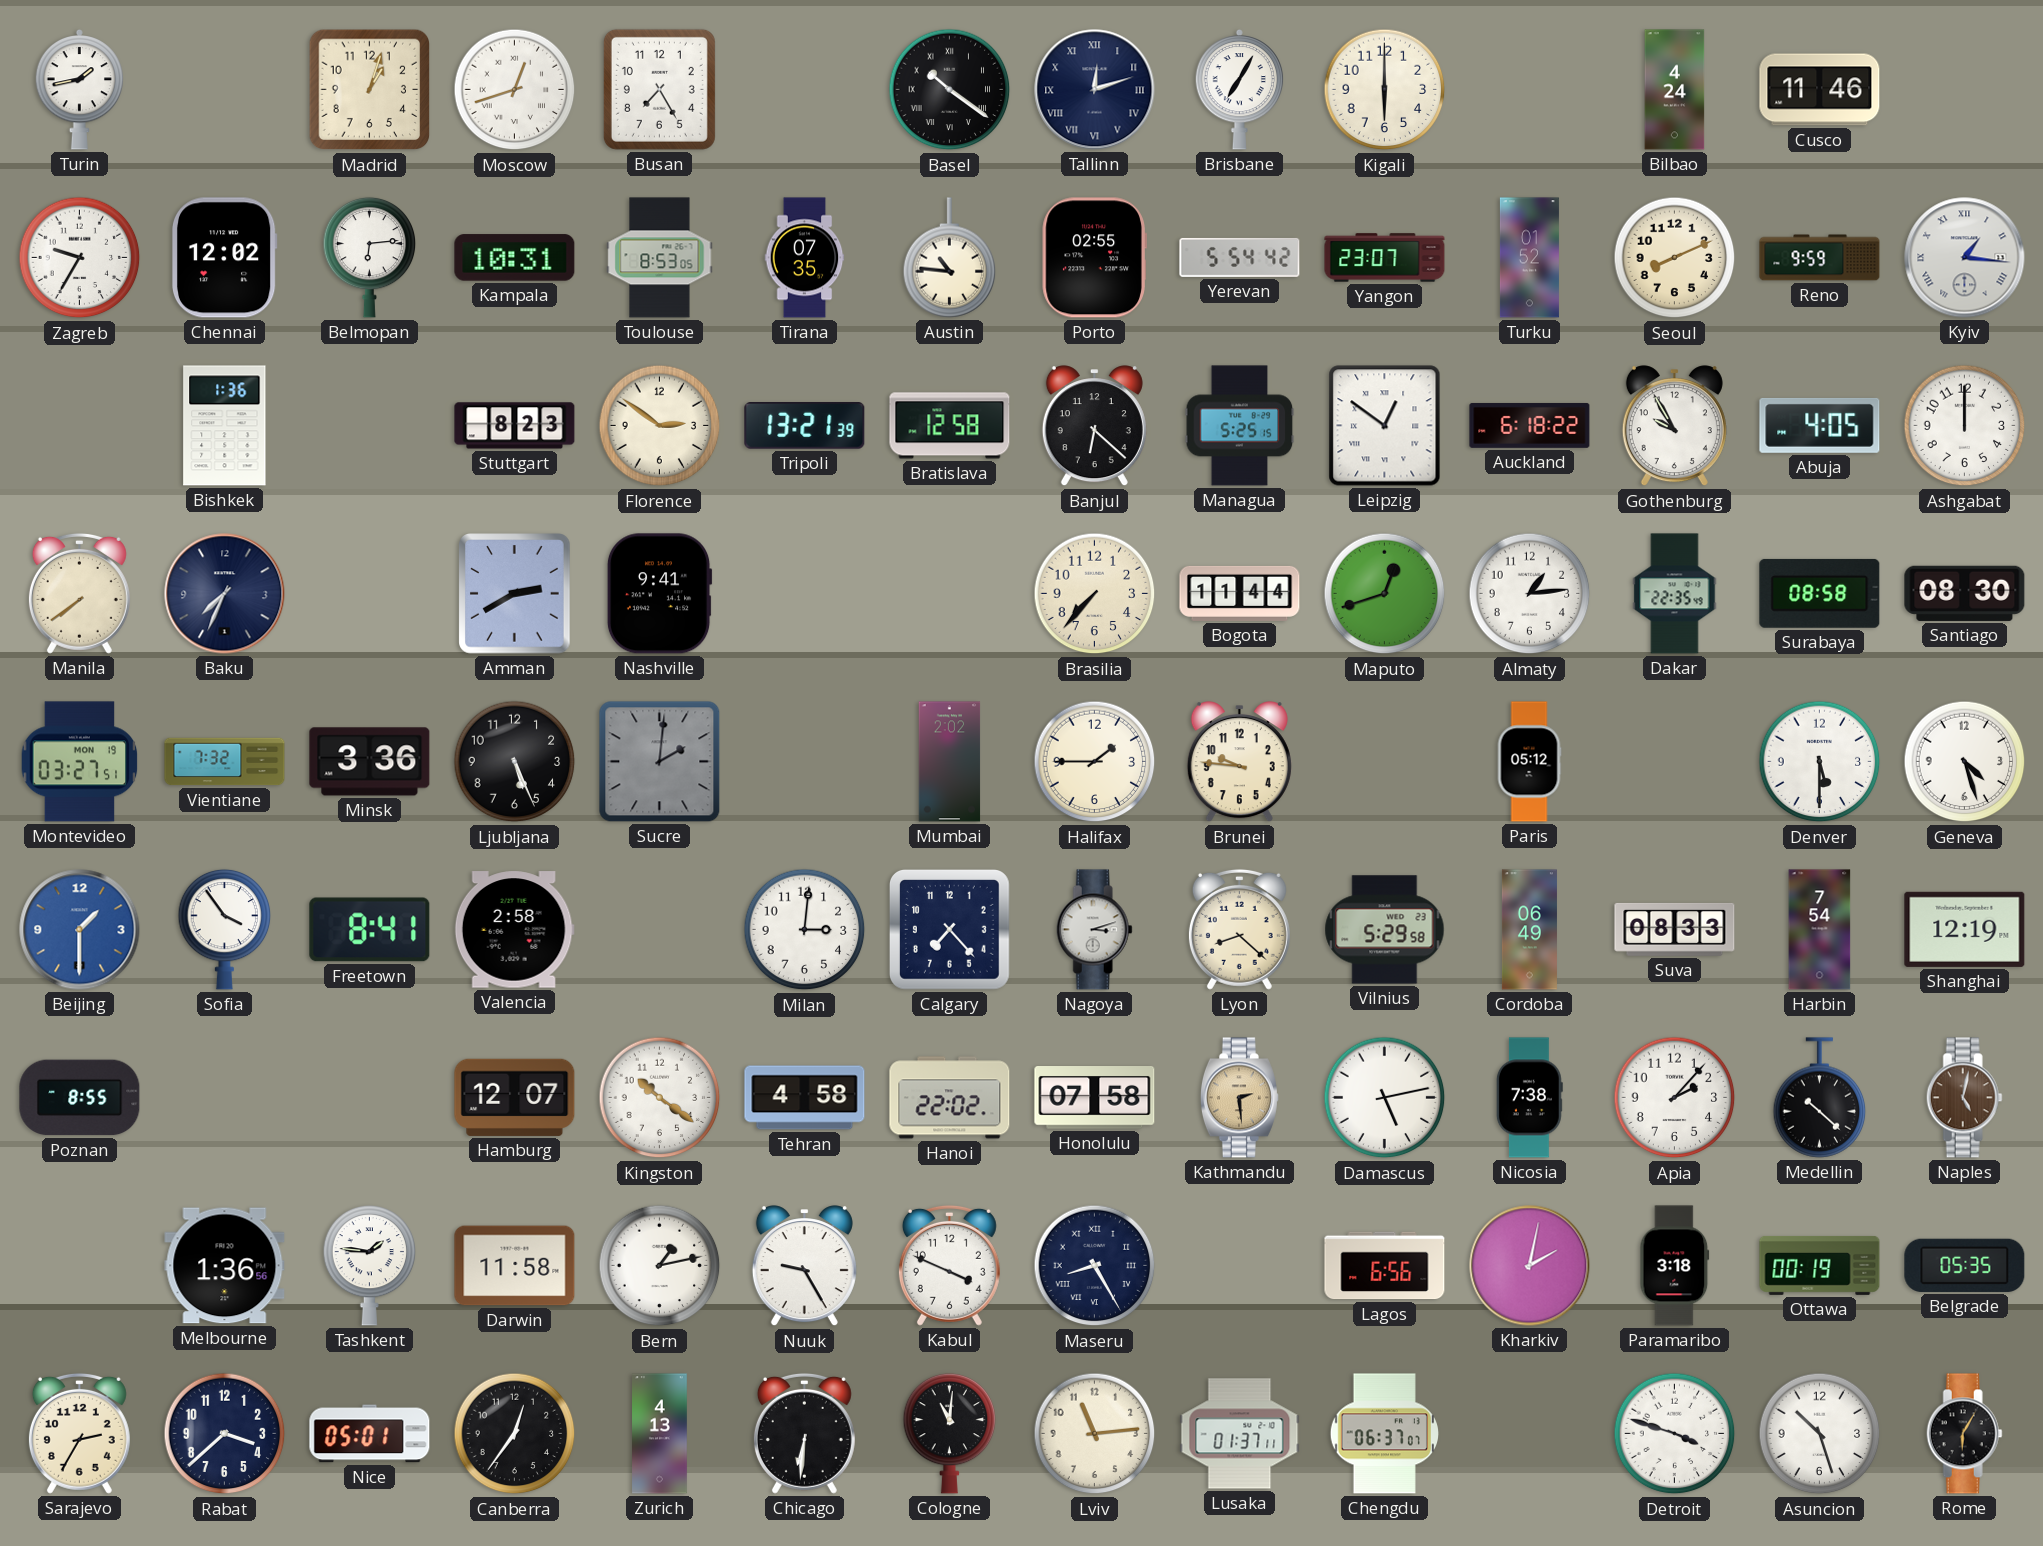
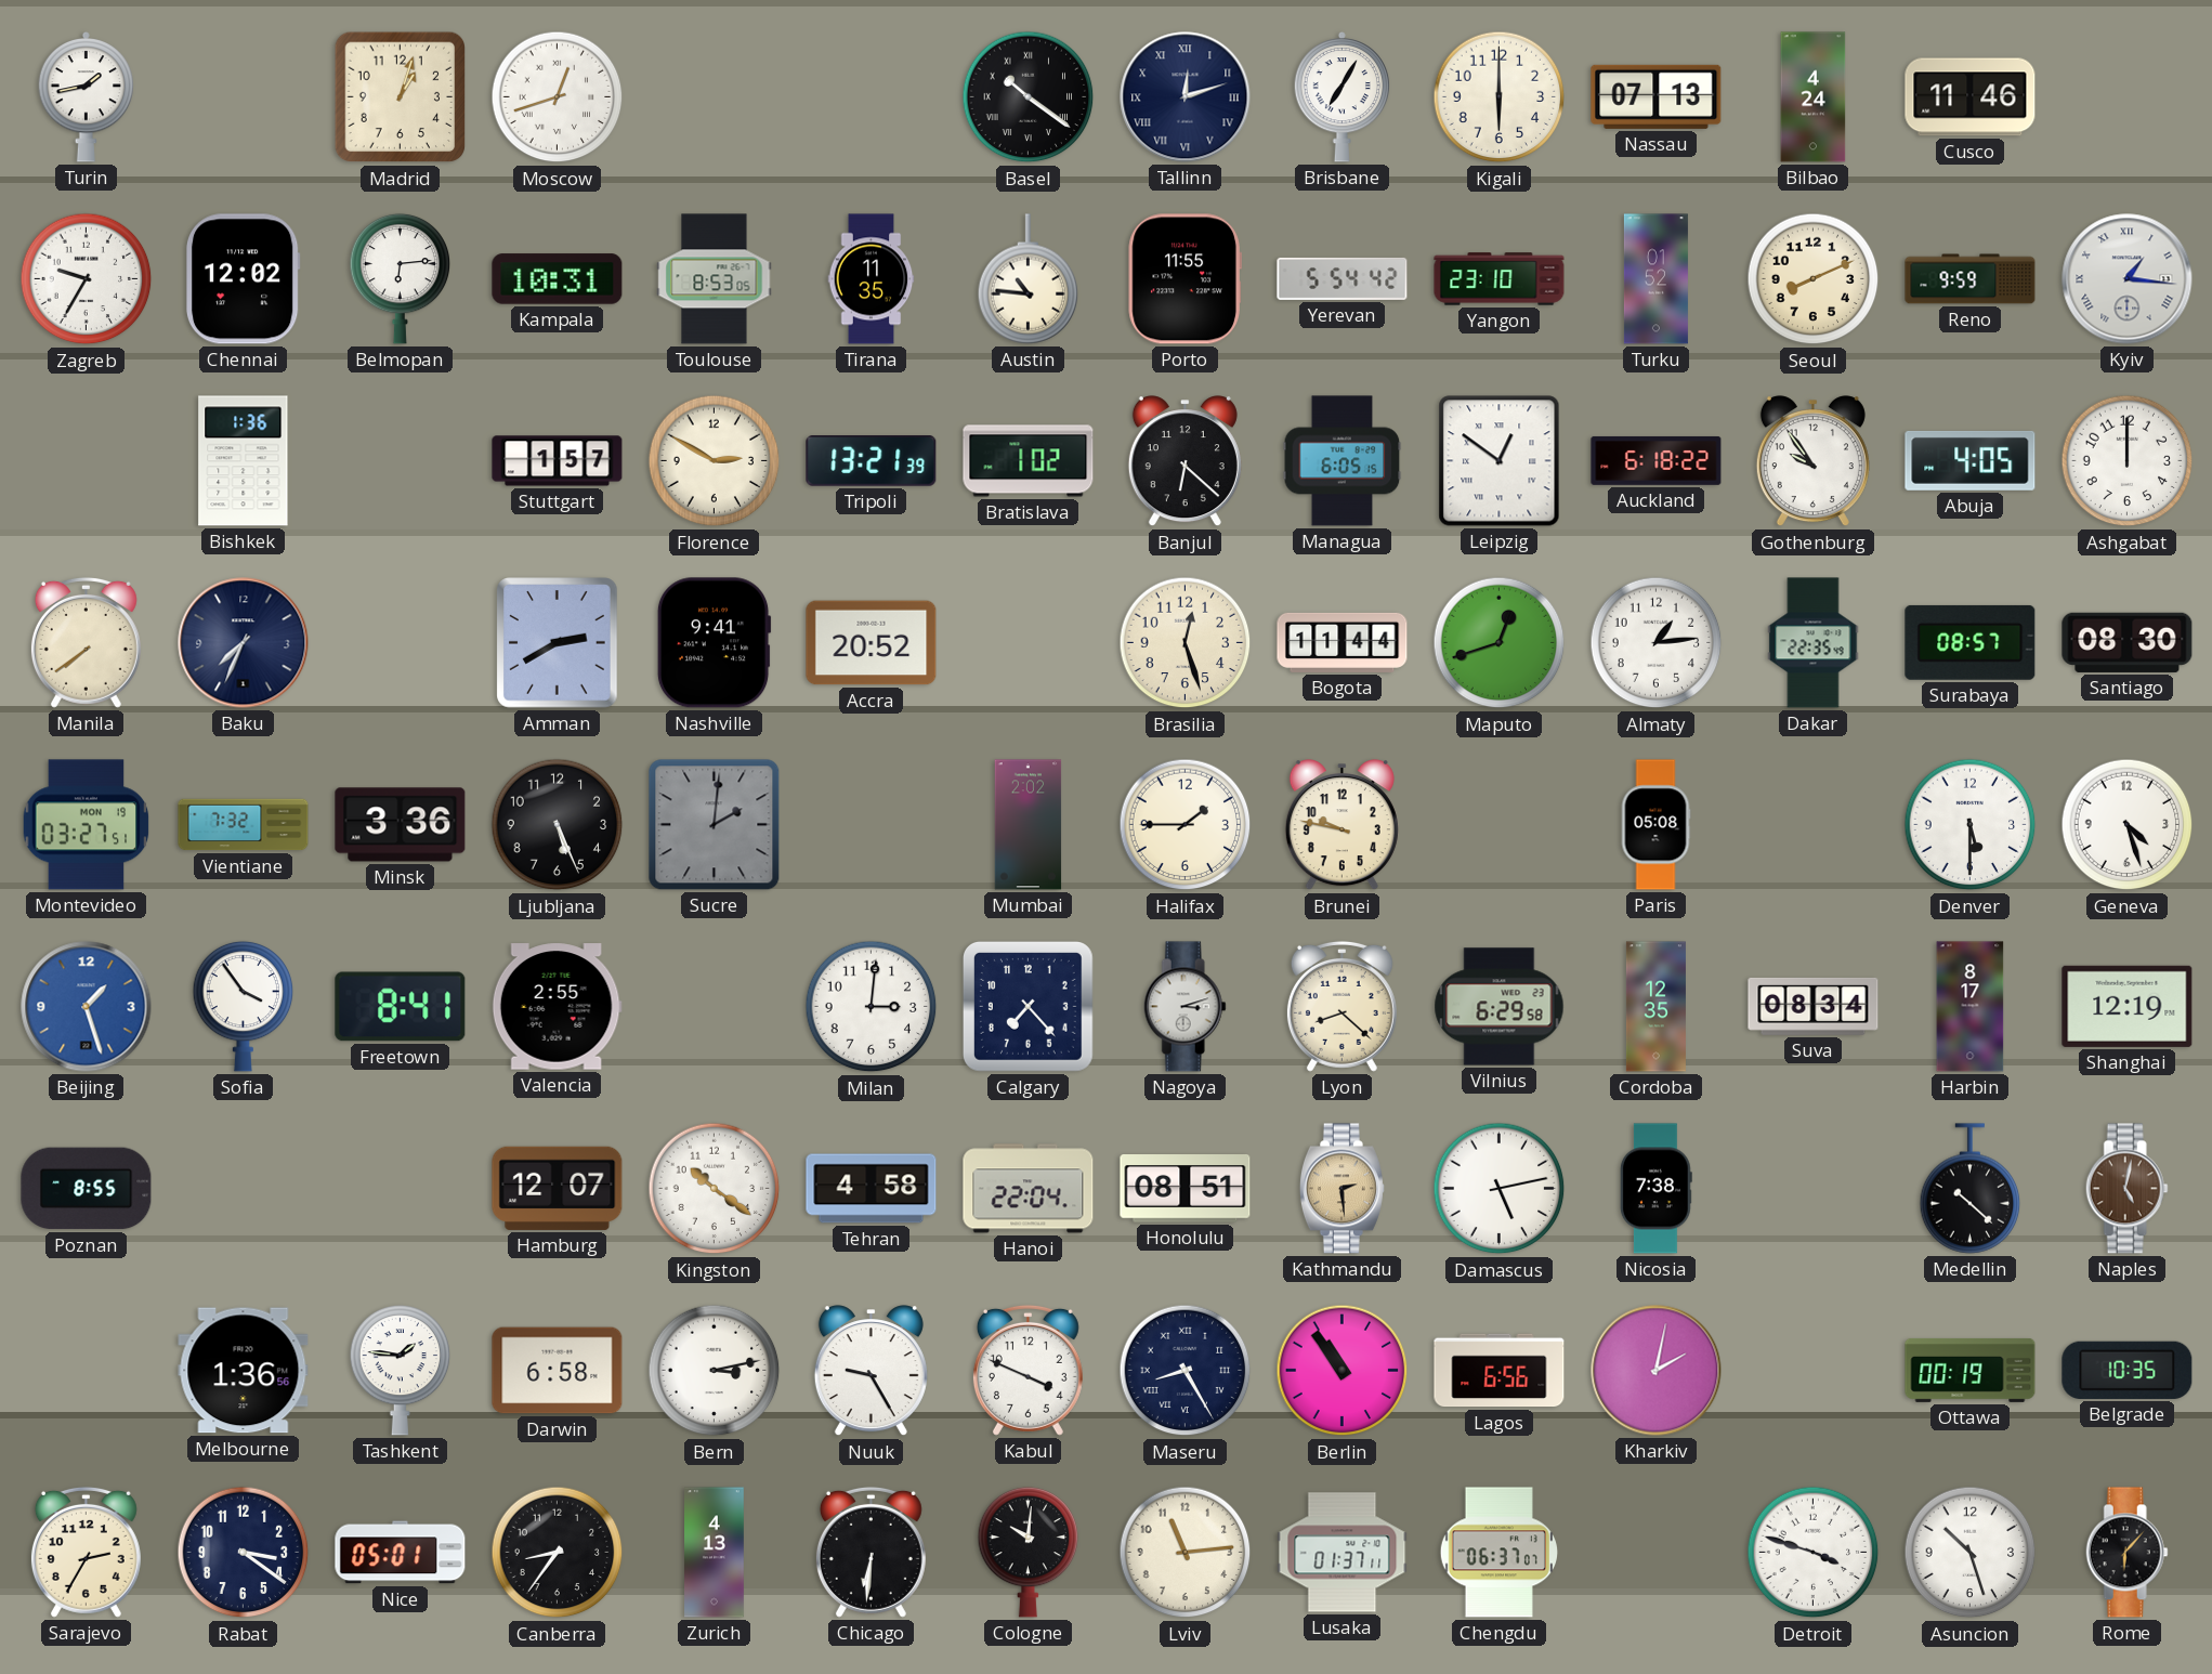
Busan: 7:25 -> none (659, 89)
Nassau: none -> 07:13 (1657, 96)
Tirana: 07:35 -> 11:35 (872, 279)
Porto: 02:55 -> 11:55 (1184, 279)
Yangon: 23:07 -> 23:10 (1500, 279)
Stuttgart: 8:23 -> 1:57 (558, 461)
Florence: 2:51 -> 2:50 (715, 461)
Bratislava: 12:58 -> 1:02 (1029, 461)
Managua: 5:25 -> 6:05 (1343, 461)
Gothenburg: 9:55 -> 9:54 (1812, 461)
Accra: none -> 20:52 (872, 643)
Brasilia: 7:37 -> 12:27 (1186, 643)
Surabaya: 08:58 -> 08:57 (1971, 642)
Brunei: 9:46 -> 9:47 (1341, 825)
Paris: 05:12 -> 05:08 (1655, 825)
Beijing: 1:30 -> 1:27 (87, 1007)
Valencia: 2:58 -> 2:55 (557, 1007)
Vilnius: 5:29 -> 6:29 (1500, 1007)
Cordoba: 06:49 -> 12:35 (1655, 1007)
Suva: 08:33 -> 08:34 (1814, 1006)
Harbin: 7:54 -> 8:17 (1971, 1007)
Hanoi: 22:02 -> 22:04 (1029, 1189)
Honolulu: 07:58 -> 08:51 (1186, 1189)
Apia: 2:07 -> none (1675, 1098)
Darwin: 11:58 -> 6:58 (558, 1371)
Bern: 1:13 -> 3:13 (715, 1371)
Berlin: none -> 10:54 (1343, 1371)
Paramaribo: 3:18 -> none (1675, 1266)
Belgrade: 05:35 -> 10:35 (2128, 1370)
Rabat: 3:38 -> 3:21 (244, 1553)
Canberra: 12:36 -> 8:36 (558, 1553)
Cologne: 11:01 -> 10:01 (1029, 1552)
Rome: 6:05 -> 6:07 (2126, 1553)
